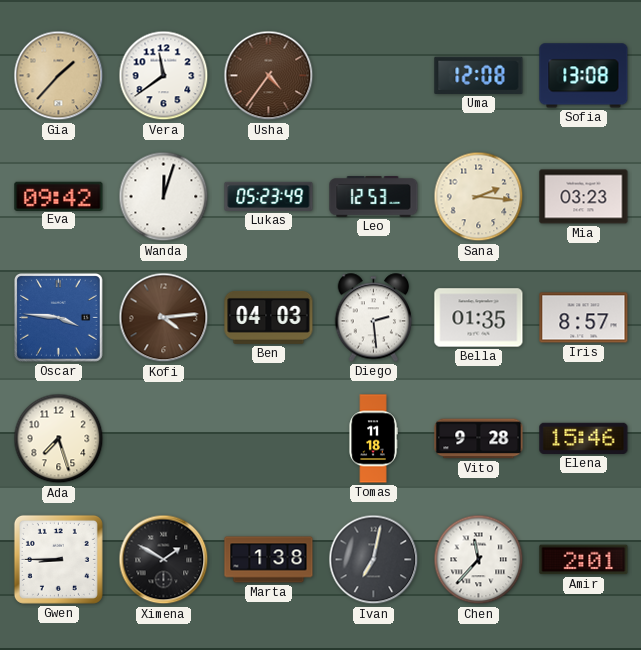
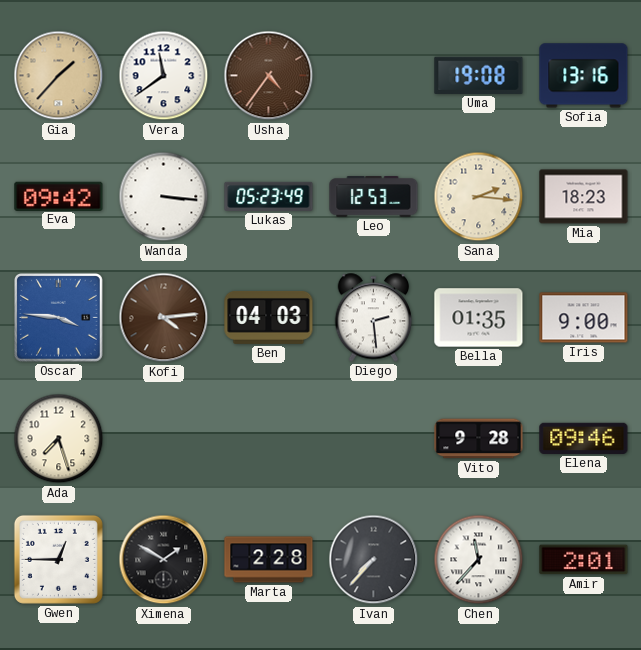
Uma: 12:08 -> 19:08 (479, 75)
Sofia: 13:08 -> 13:16 (584, 76)
Wanda: 12:03 -> 3:16 (164, 197)
Mia: 03:23 -> 18:23 (584, 197)
Iris: 8:57 -> 9:00 (584, 318)
Tomas: 11:18 -> none (373, 439)
Elena: 15:46 -> 09:46 (584, 438)
Gwen: 8:45 -> 12:45 (58, 559)
Marta: 1:38 -> 2:28 (269, 560)
Ivan: 7:02 -> 7:37 (374, 560)
